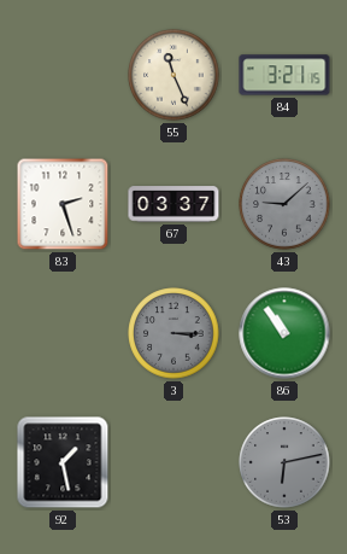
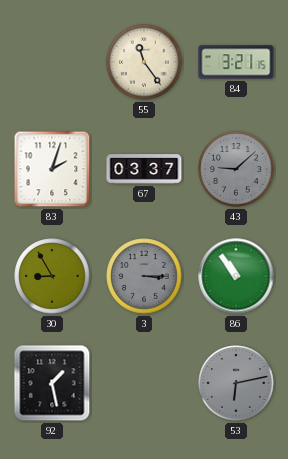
55: 11:26 -> 11:24 (144, 62)
83: 2:27 -> 2:03 (52, 169)
30: none -> 8:55 (52, 276)
